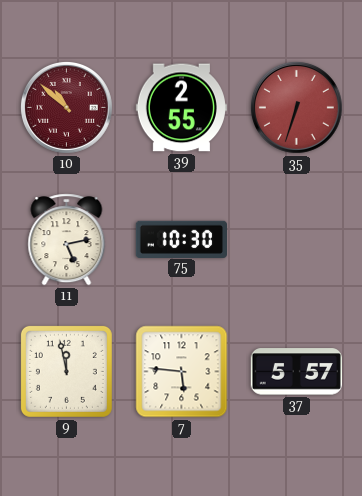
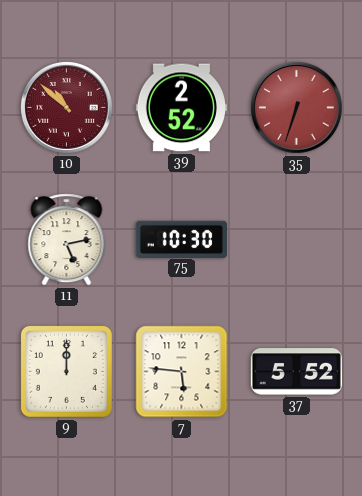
39: 2:55 -> 2:52 (181, 108)
9: 11:58 -> 12:00 (66, 371)
37: 5:57 -> 5:52 (296, 372)
